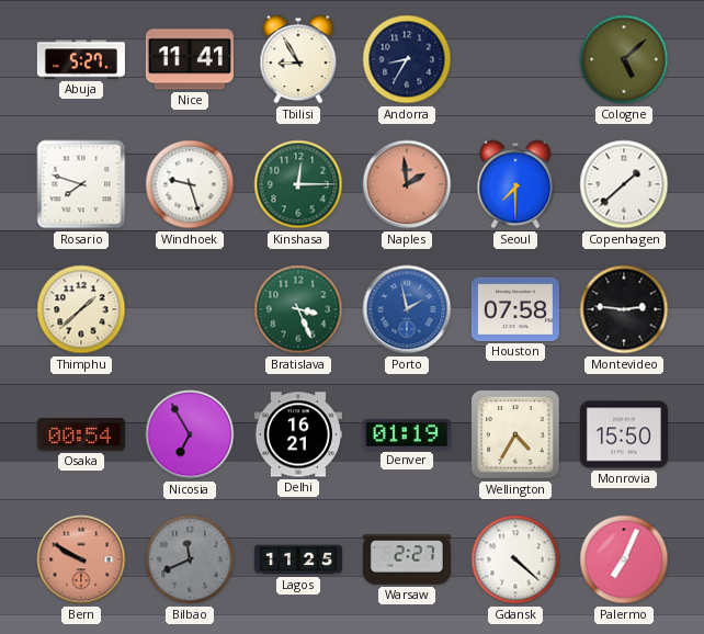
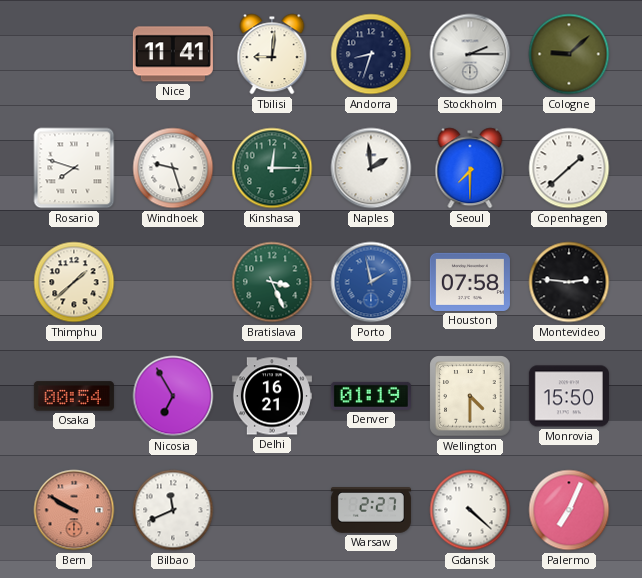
Abuja: 5:27 -> none (81, 59)
Tbilisi: 8:55 -> 9:01 (272, 54)
Andorra: 8:35 -> 8:33 (371, 54)
Stockholm: none -> 2:15 (470, 54)
Cologne: 5:08 -> 9:08 (569, 54)
Naples dial: salmon -> white (371, 168)
Wellington: 4:35 -> 4:30 (470, 396)
Bilbao dial: grey -> white (173, 510)
Lagos: 11:25 -> none (298, 559)
